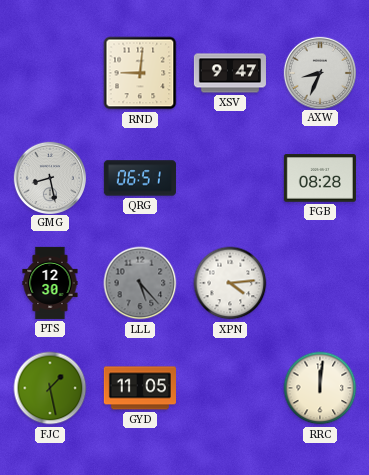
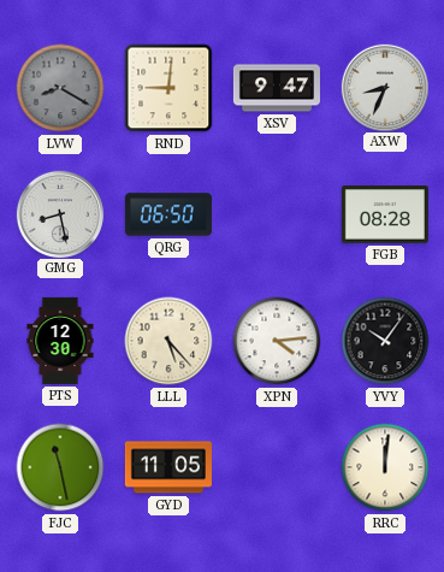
LVW: none -> 8:20 (60, 88)
QRG: 06:51 -> 06:50 (168, 214)
LLL dial: grey -> cream (168, 341)
YVY: none -> 10:06 (385, 341)
FJC: 1:28 -> 11:28 (60, 467)
